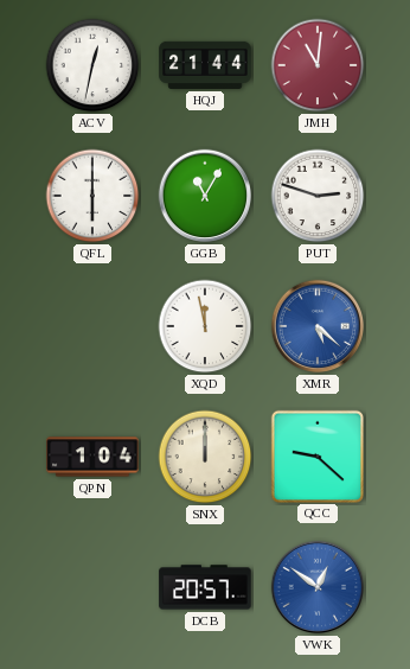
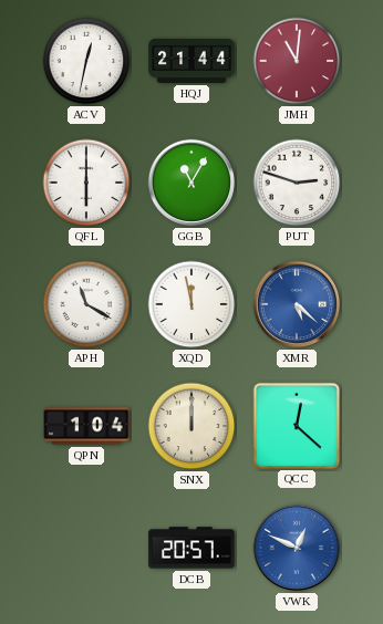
APH: none -> 11:20 (86, 304)
QCC: 9:22 -> 12:22 (296, 425)
VWK: 12:51 -> 12:49 (297, 548)
